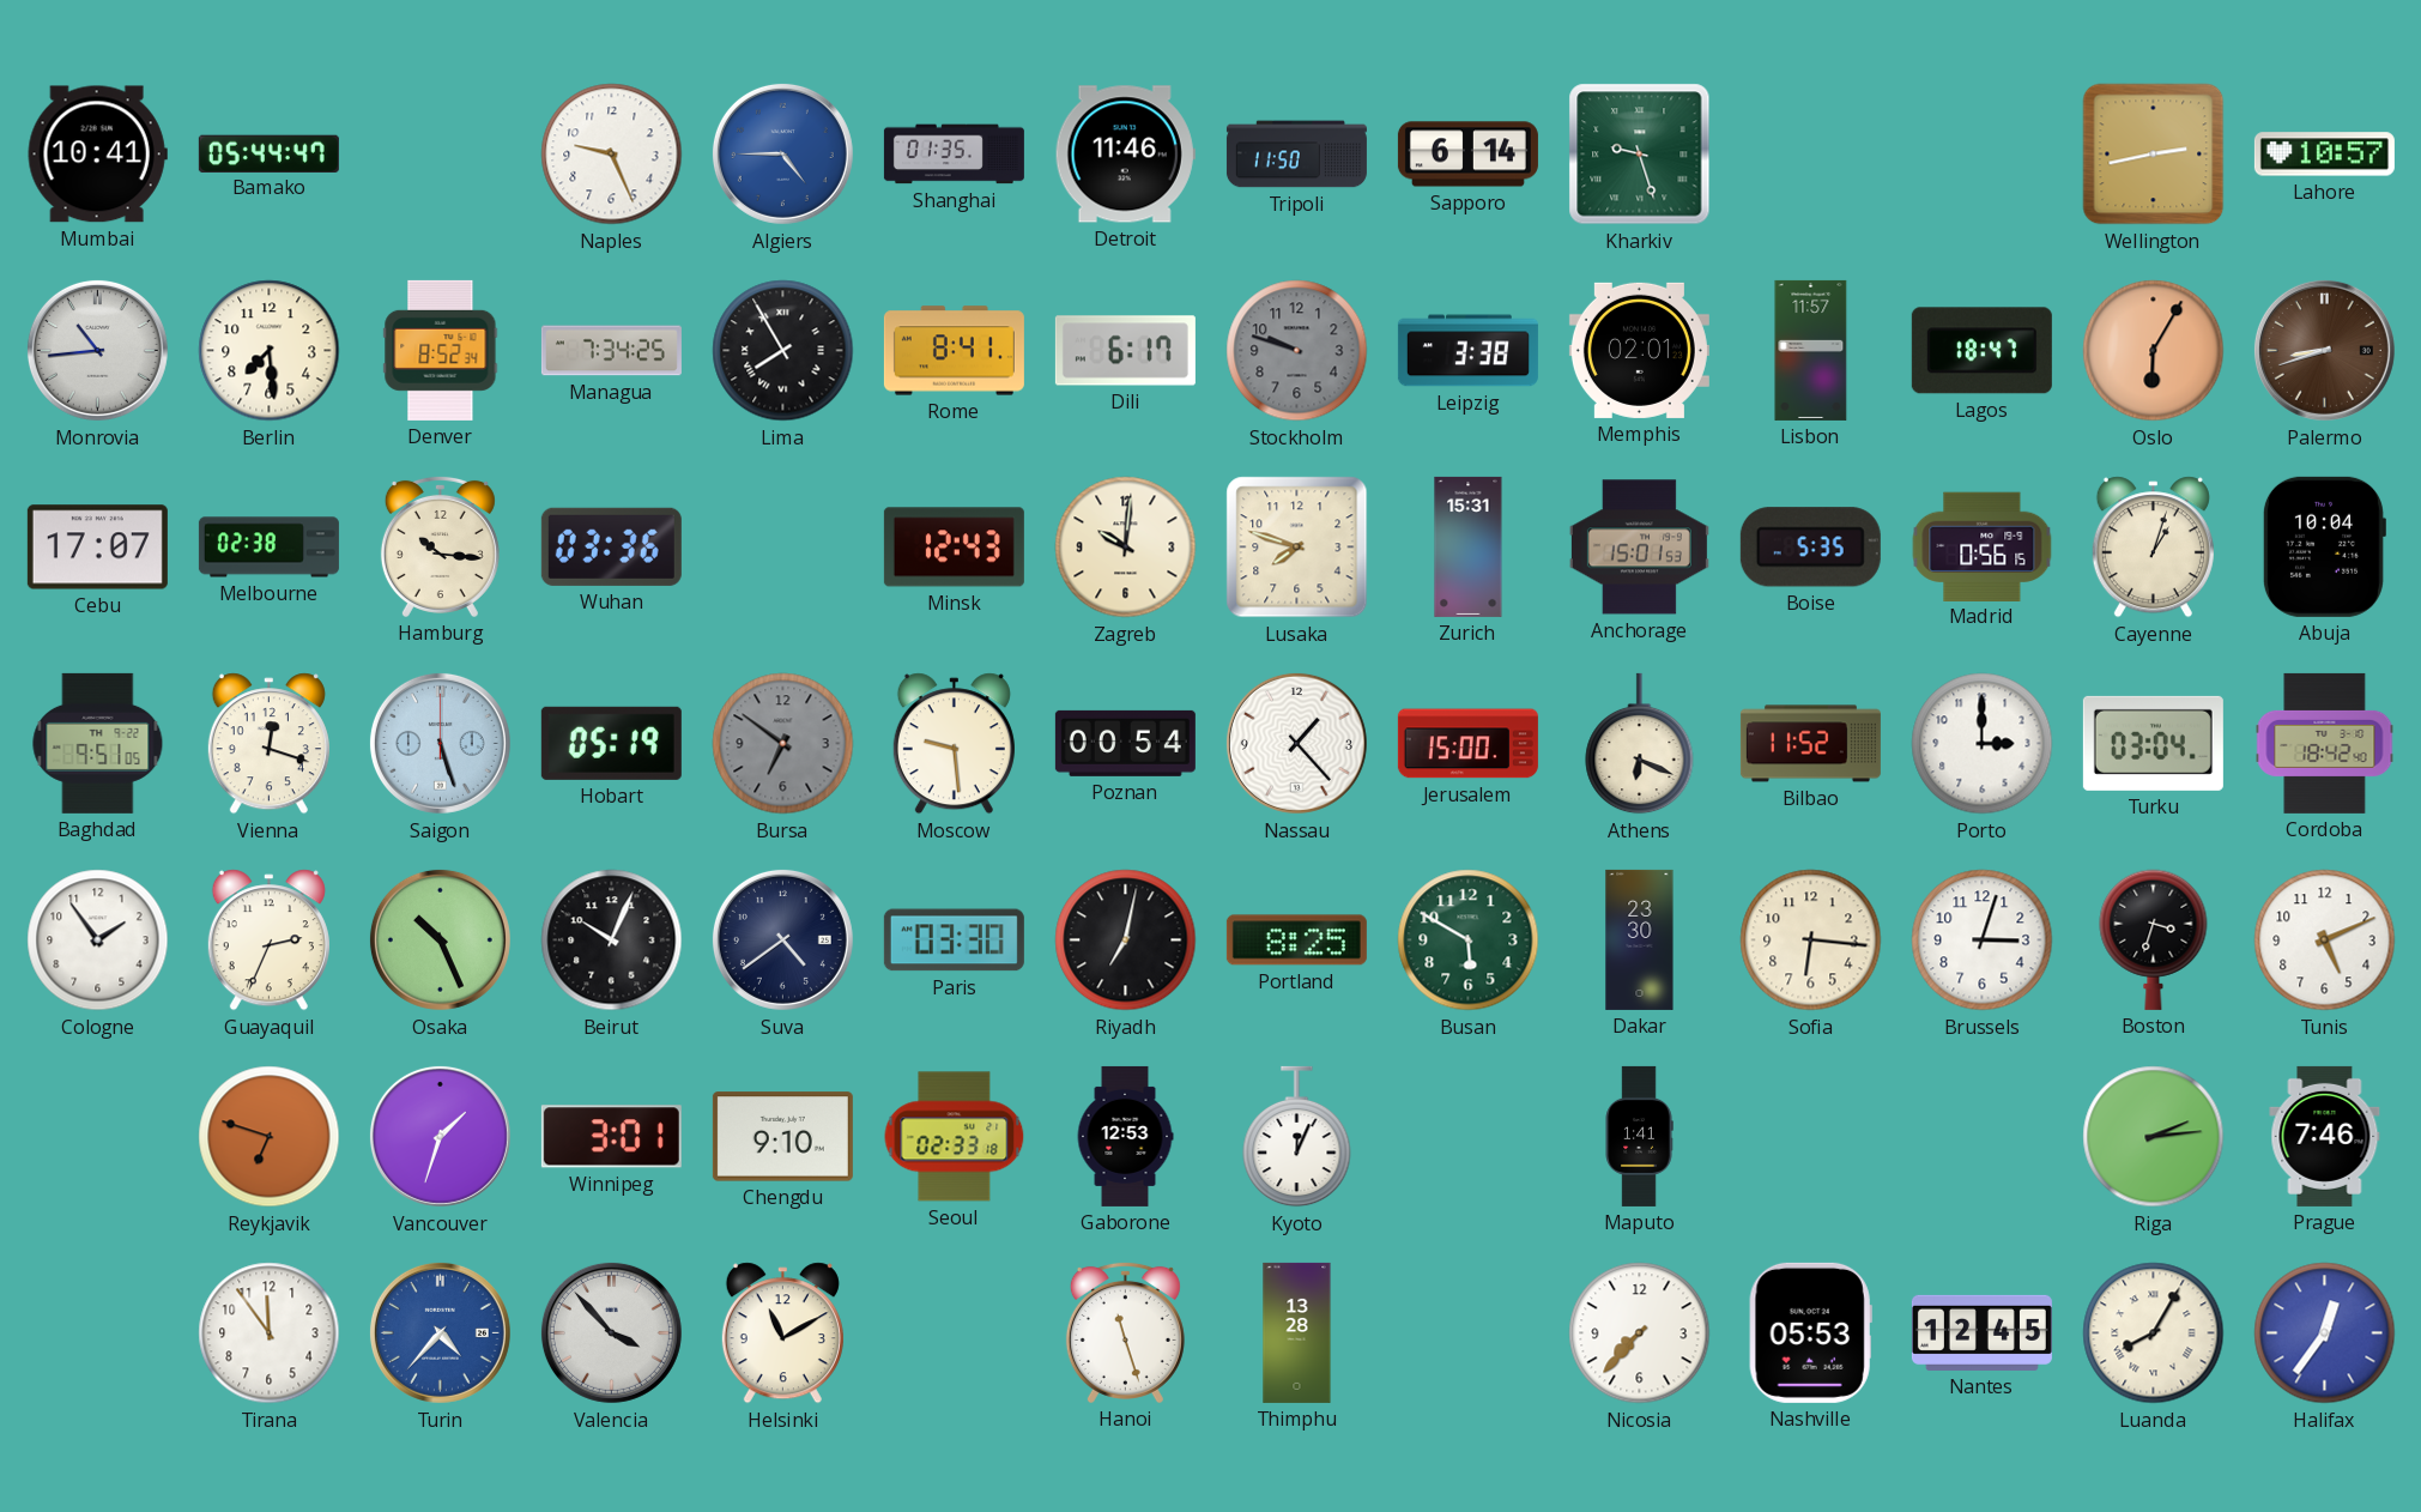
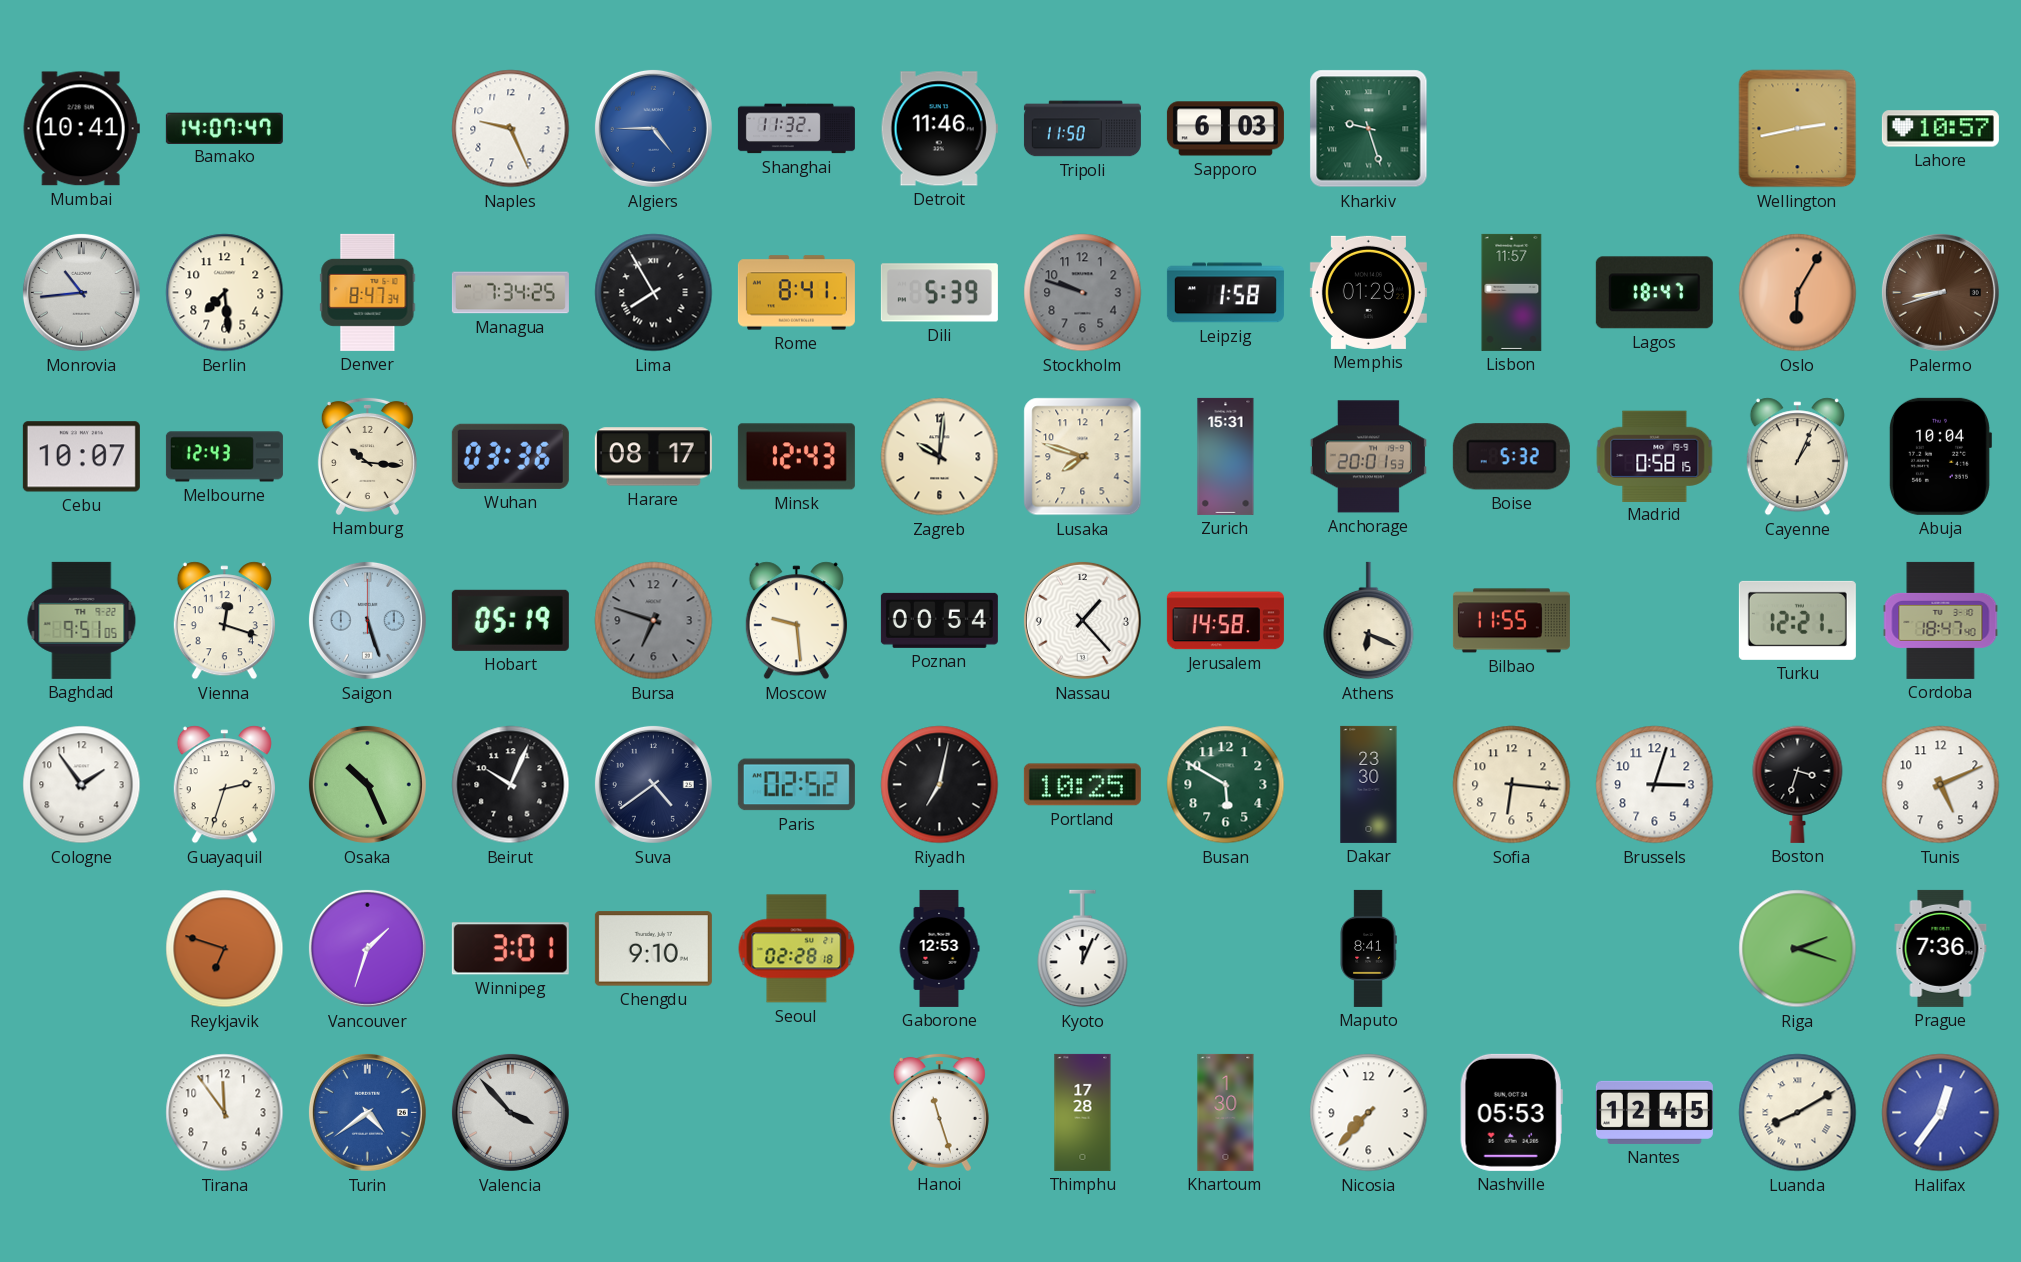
Bamako: 05:44 -> 14:07 (224, 128)
Shanghai: 01:35 -> 11:32 (796, 129)
Sapporo: 6:14 -> 6:03 (1225, 129)
Denver: 8:52 -> 8:47 (368, 292)
Dili: 6:17 -> 5:39 (939, 293)
Leipzig: 3:38 -> 1:58 (1225, 293)
Memphis: 02:01 -> 01:29 (1368, 292)
Cebu: 17:07 -> 10:07 (81, 457)
Melbourne: 02:38 -> 12:43 (224, 457)
Harare: none -> 08:17 (653, 457)
Anchorage: 15:01 -> 20:01 (1368, 457)
Boise: 5:35 -> 5:32 (1511, 457)
Madrid: 0:56 -> 0:58 (1655, 456)
Cayenne: 1:03 -> 1:04 (1797, 457)
Bursa: 6:51 -> 6:48 (654, 621)
Jerusalem: 15:00 -> 14:58 (1225, 621)
Bilbao: 11:52 -> 11:55 (1511, 621)
Porto: 3:00 -> none (1983, 744)
Turku: 03:04 -> 12:21 (1797, 620)
Cordoba: 18:42 -> 18:47 (1941, 620)
Guayaquil: 2:34 -> 2:33 (224, 785)
Paris: 03:30 -> 02:52 (796, 785)
Portland: 8:25 -> 10:25 (1082, 785)
Seoul: 02:33 -> 02:28 (797, 949)
Maputo: 1:41 -> 8:41 (1368, 948)
Riga: 2:14 -> 2:18 (1798, 949)
Prague: 7:46 -> 7:36 (1941, 948)
Turin: 4:37 -> 4:39 (367, 1112)
Helsinki: 11:10 -> none (782, 1333)
Thimphu: 13:28 -> 17:28 (1083, 1112)
Khartoum: none -> 1:30 (1226, 1112)
Luanda: 8:05 -> 8:10 (1798, 1113)
